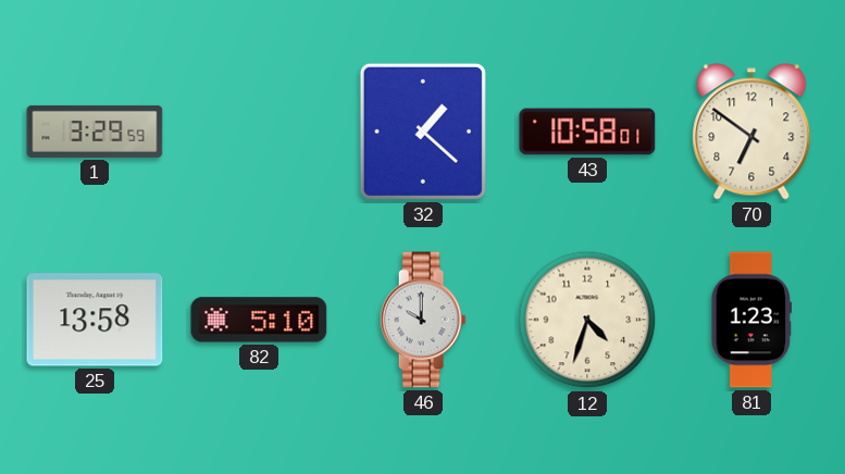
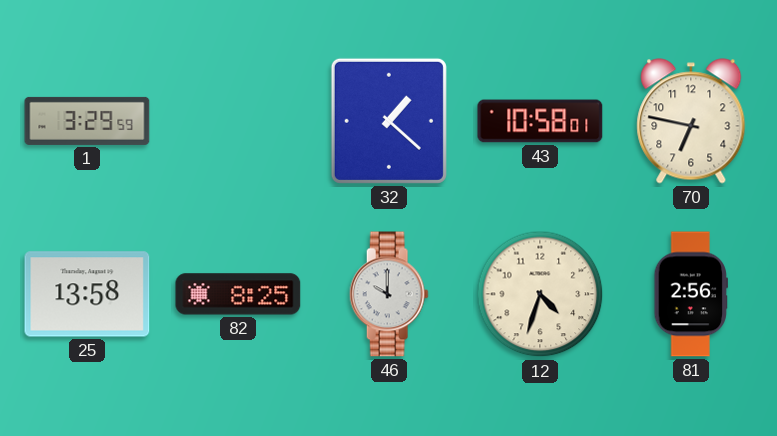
70: 6:51 -> 6:47 (691, 121)
82: 5:10 -> 8:25 (238, 294)
81: 1:23 -> 2:56 (691, 294)
